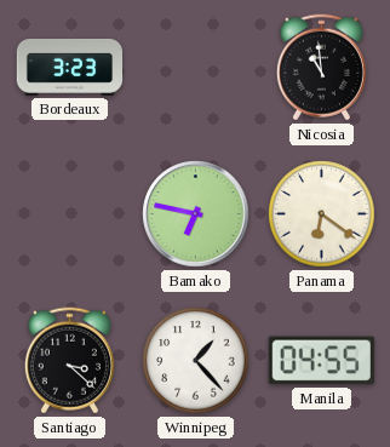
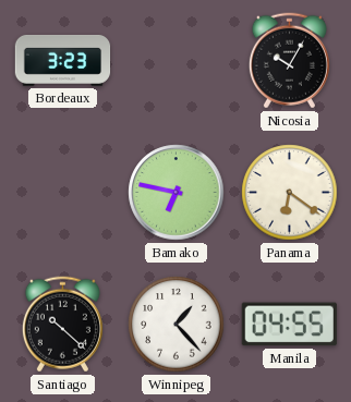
Nicosia: 10:59 -> 10:05 (289, 61)
Santiago: 3:22 -> 10:22 (62, 325)
